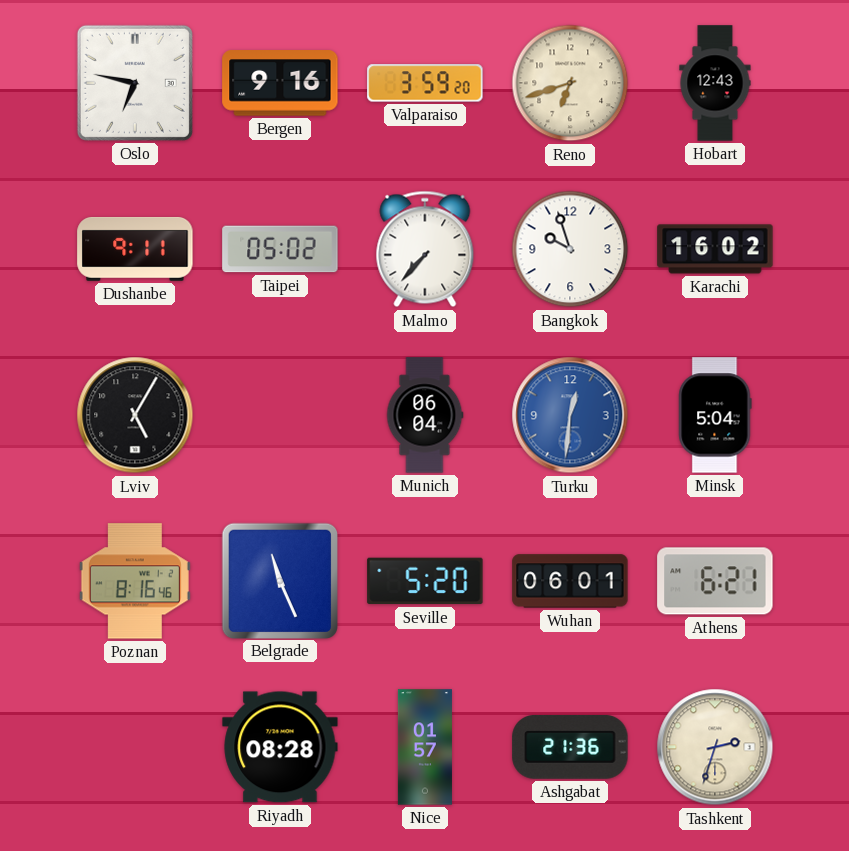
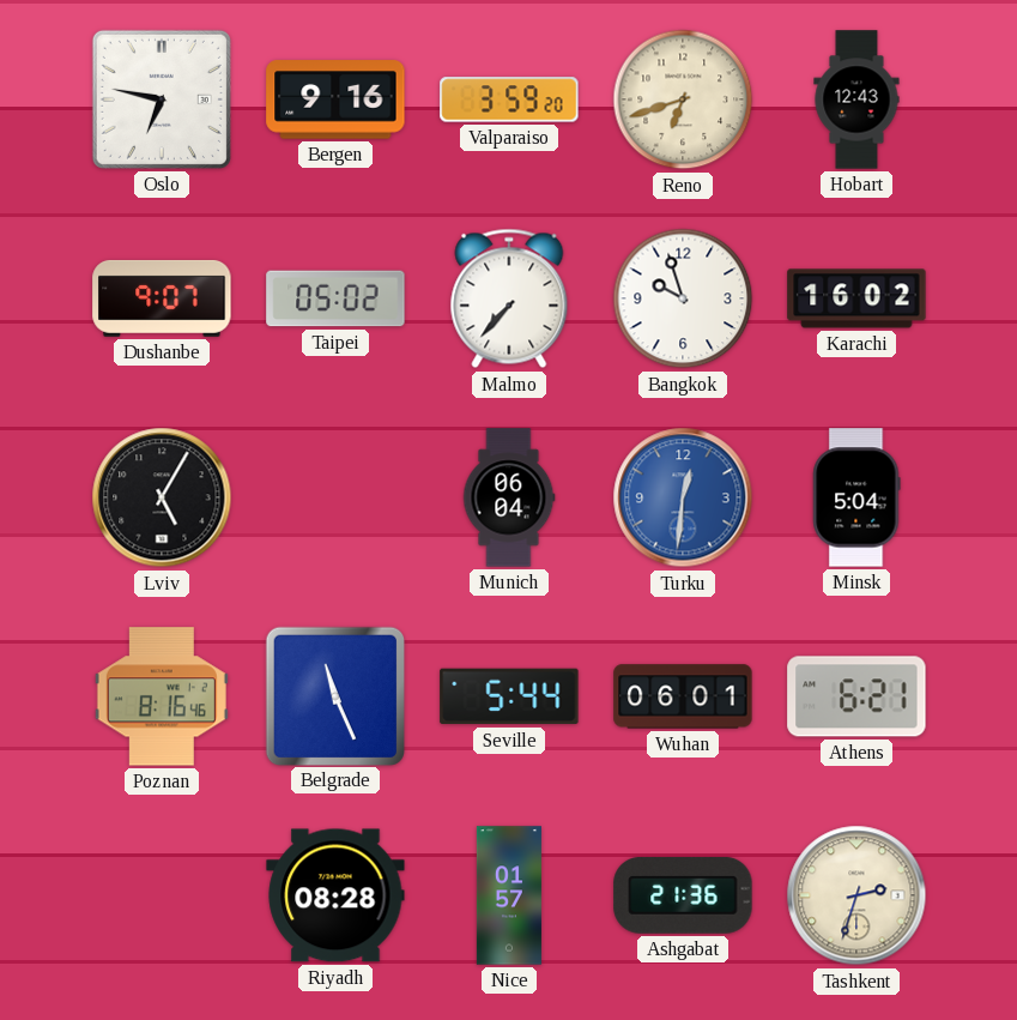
Dushanbe: 9:11 -> 9:07 (162, 298)
Seville: 5:20 -> 5:44 (509, 696)
